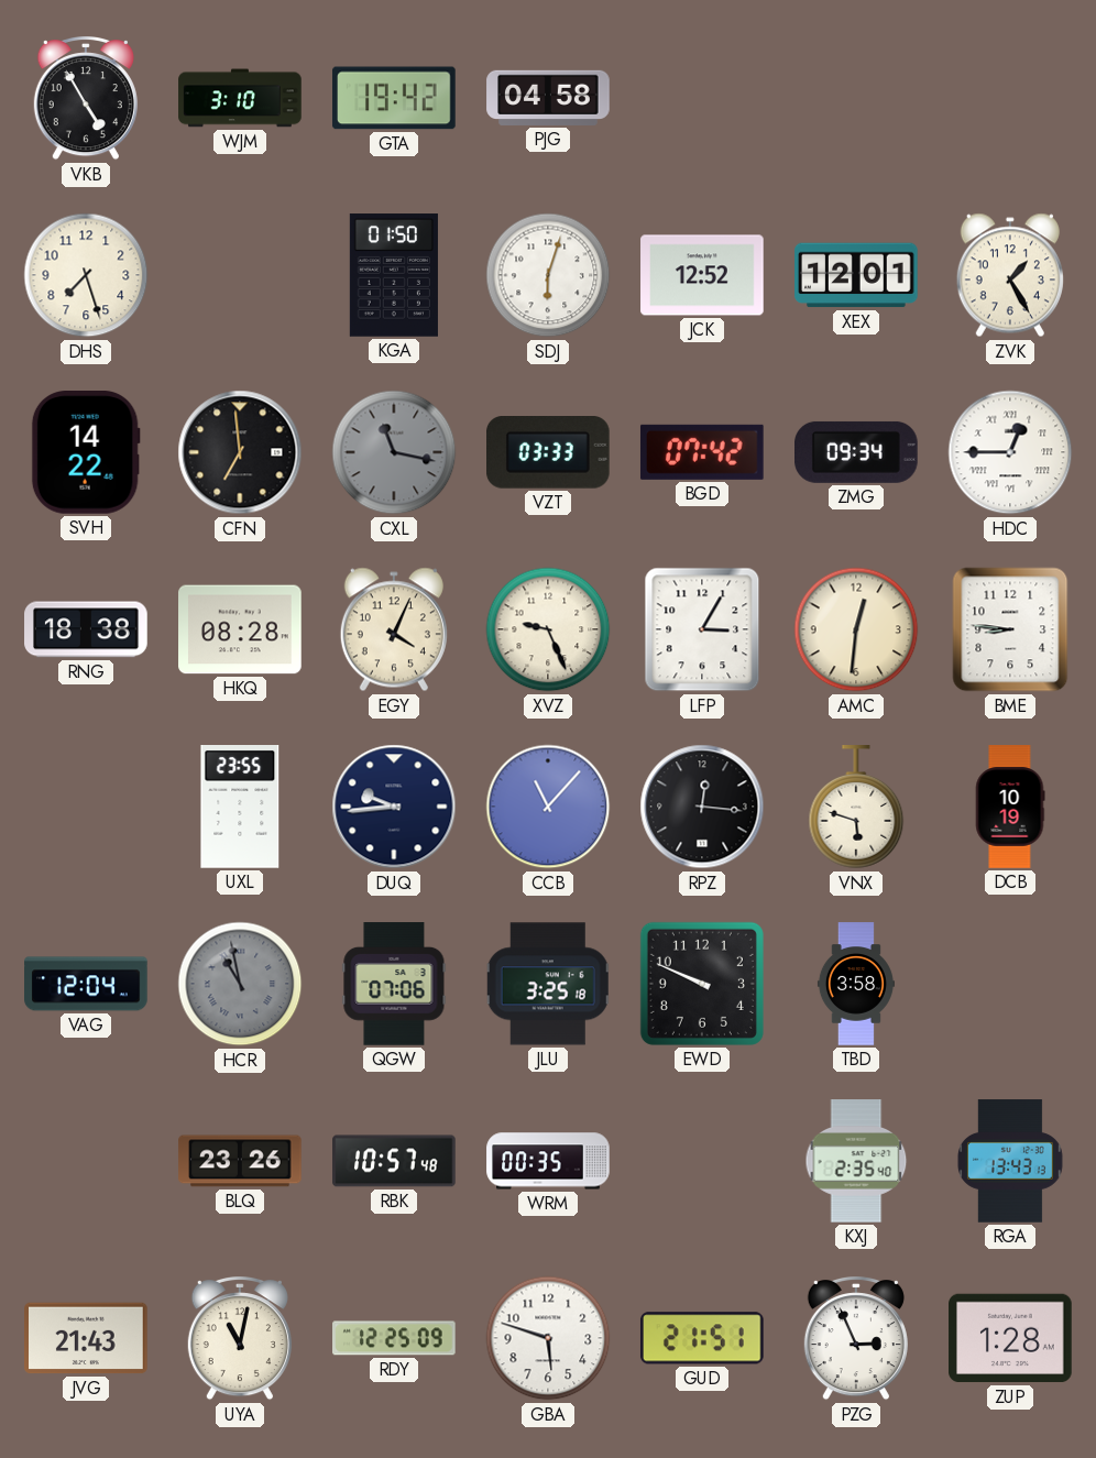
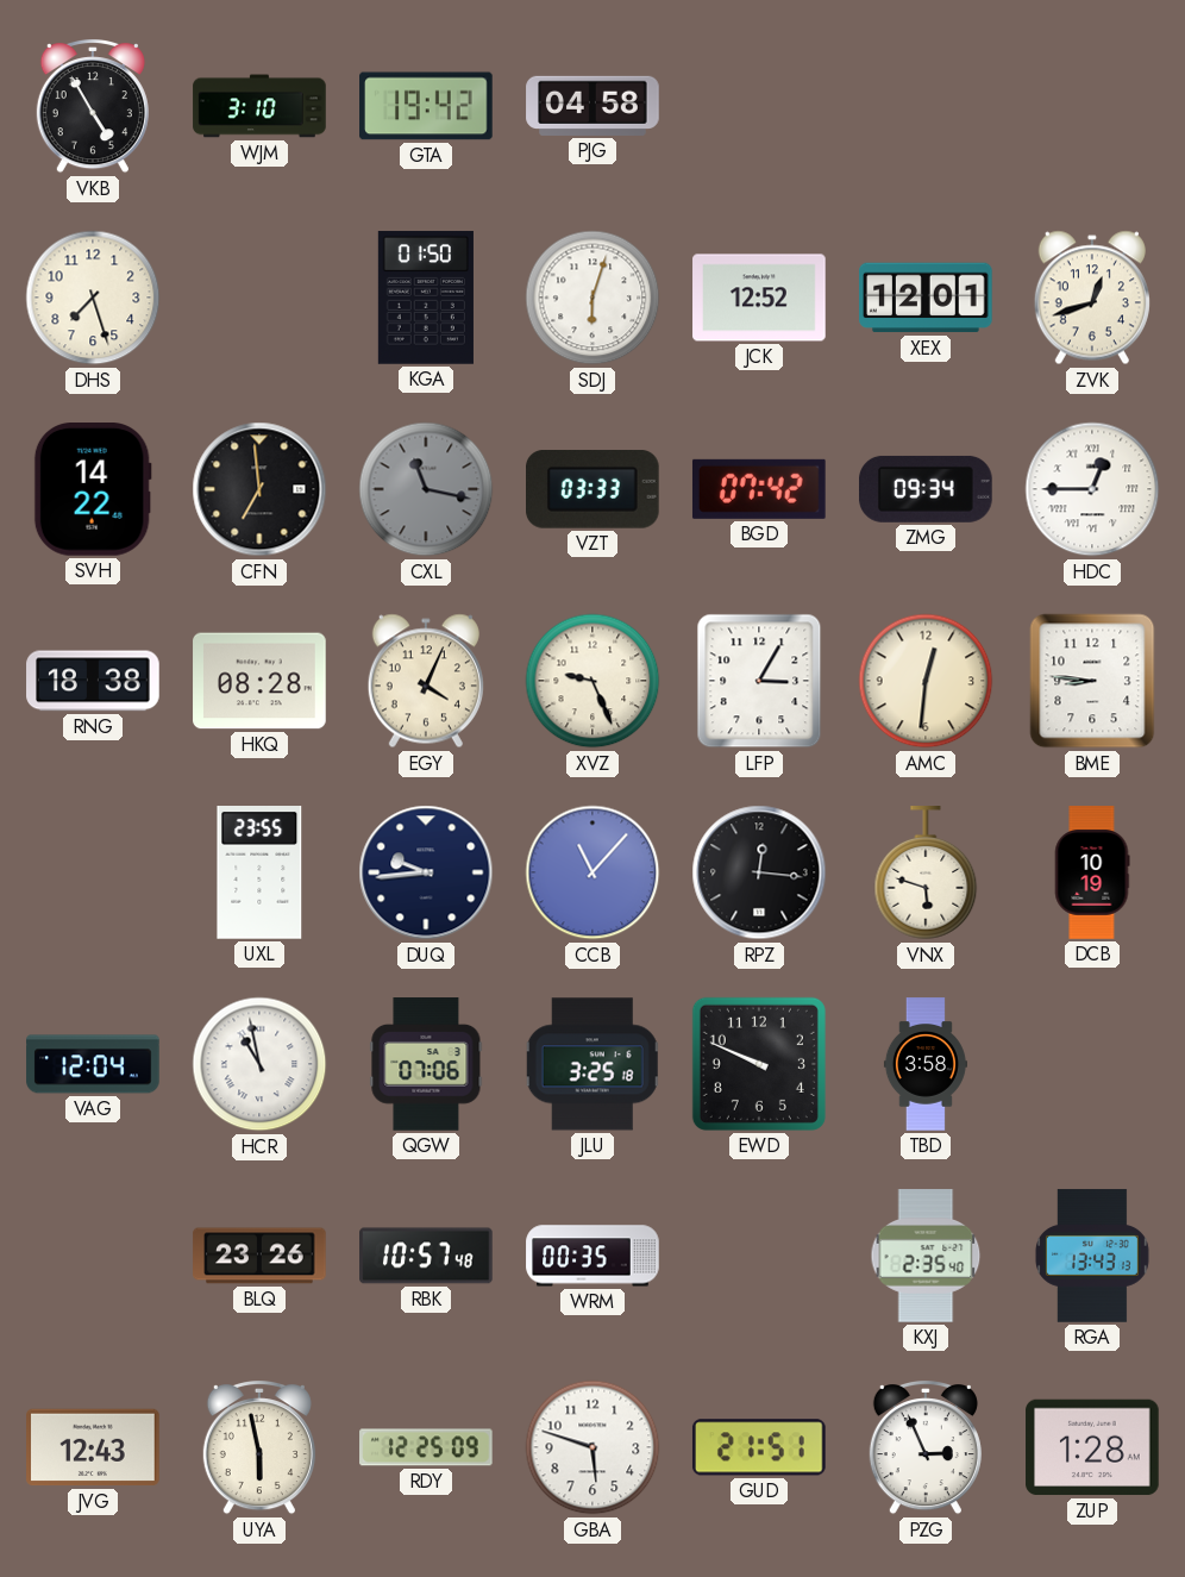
ZVK: 1:25 -> 12:42 (1092, 298)
HCR dial: grey -> white (259, 1064)
JVG: 21:43 -> 12:43 (93, 1447)
UYA: 11:02 -> 5:58 (259, 1448)
